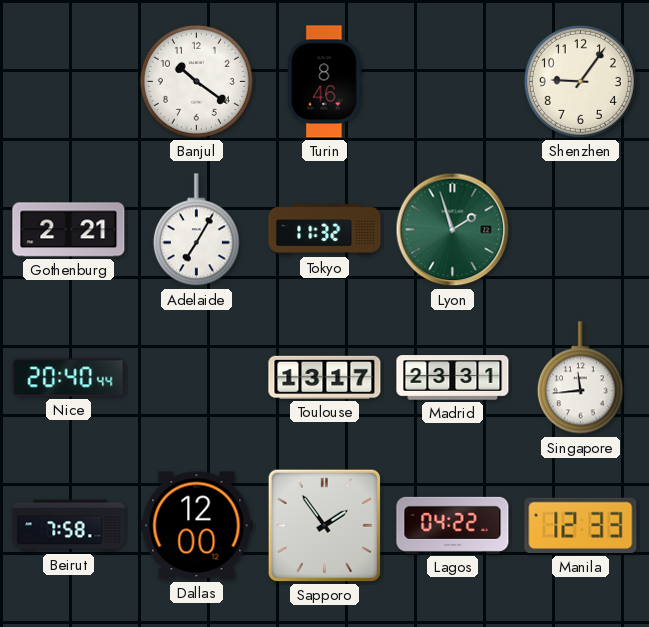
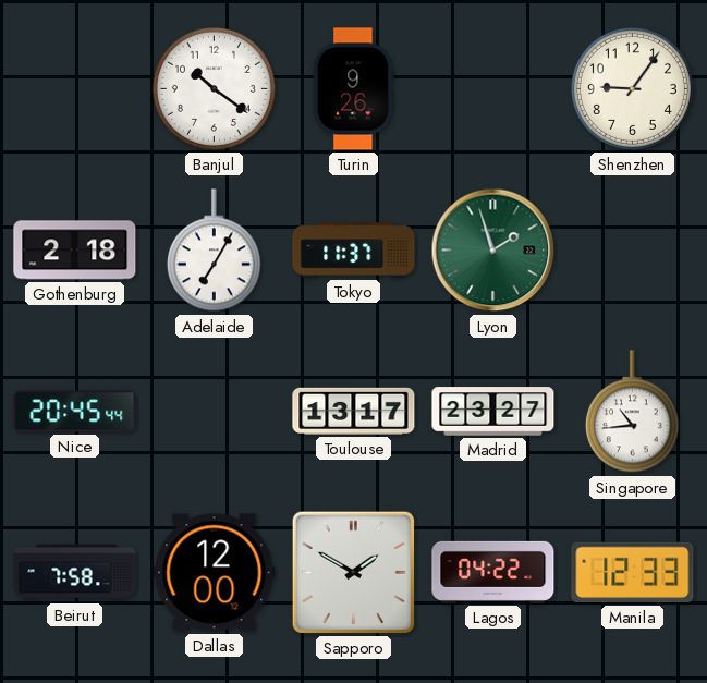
Turin: 8:46 -> 9:26 (354, 89)
Gothenburg: 2:21 -> 2:18 (75, 251)
Tokyo: 11:32 -> 11:37 (354, 251)
Nice: 20:40 -> 20:45 (75, 412)
Madrid: 23:31 -> 23:27 (493, 412)
Singapore: 11:44 -> 10:44 (632, 412)
Sapporo: 1:54 -> 1:50 (353, 572)
